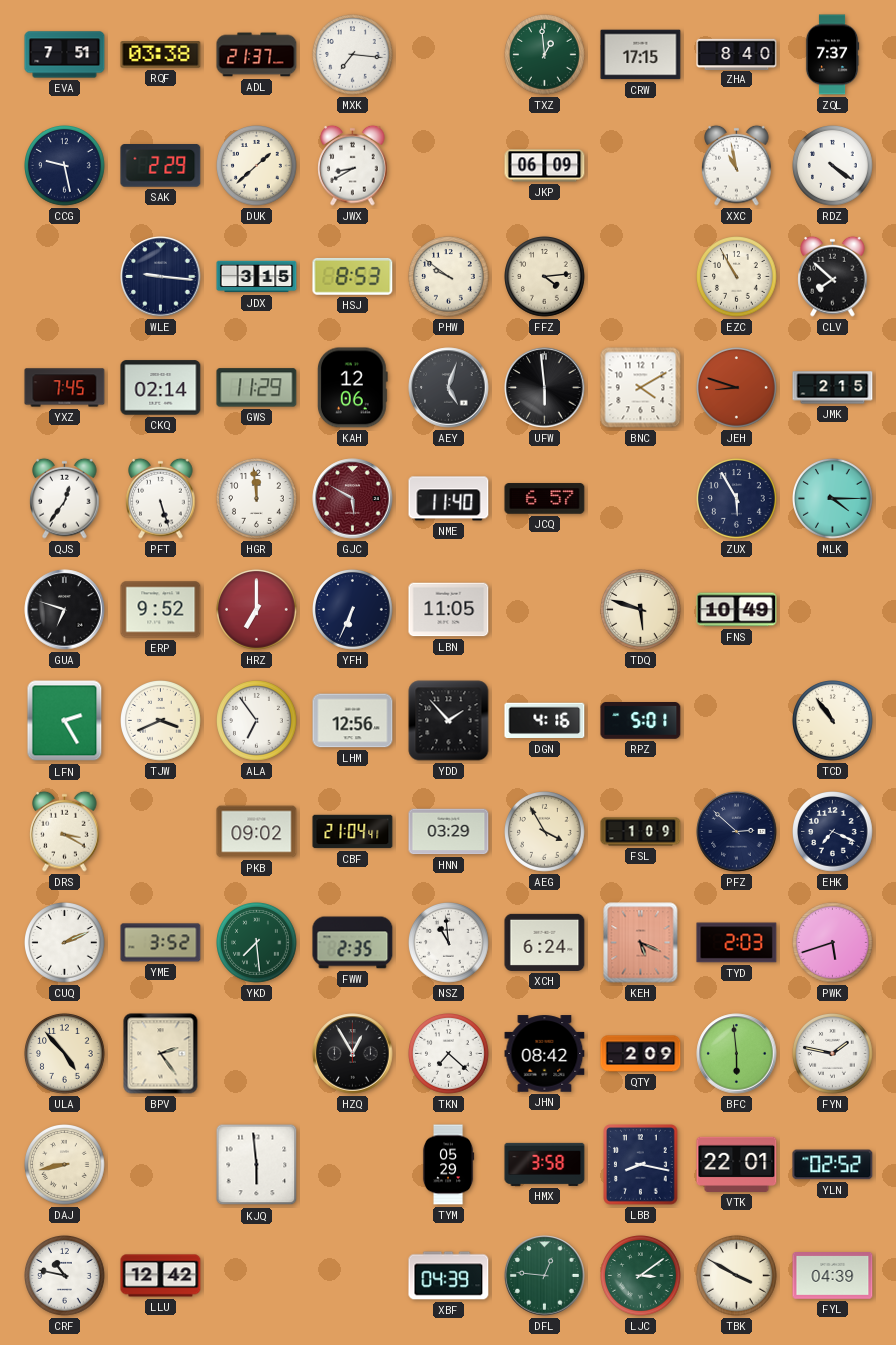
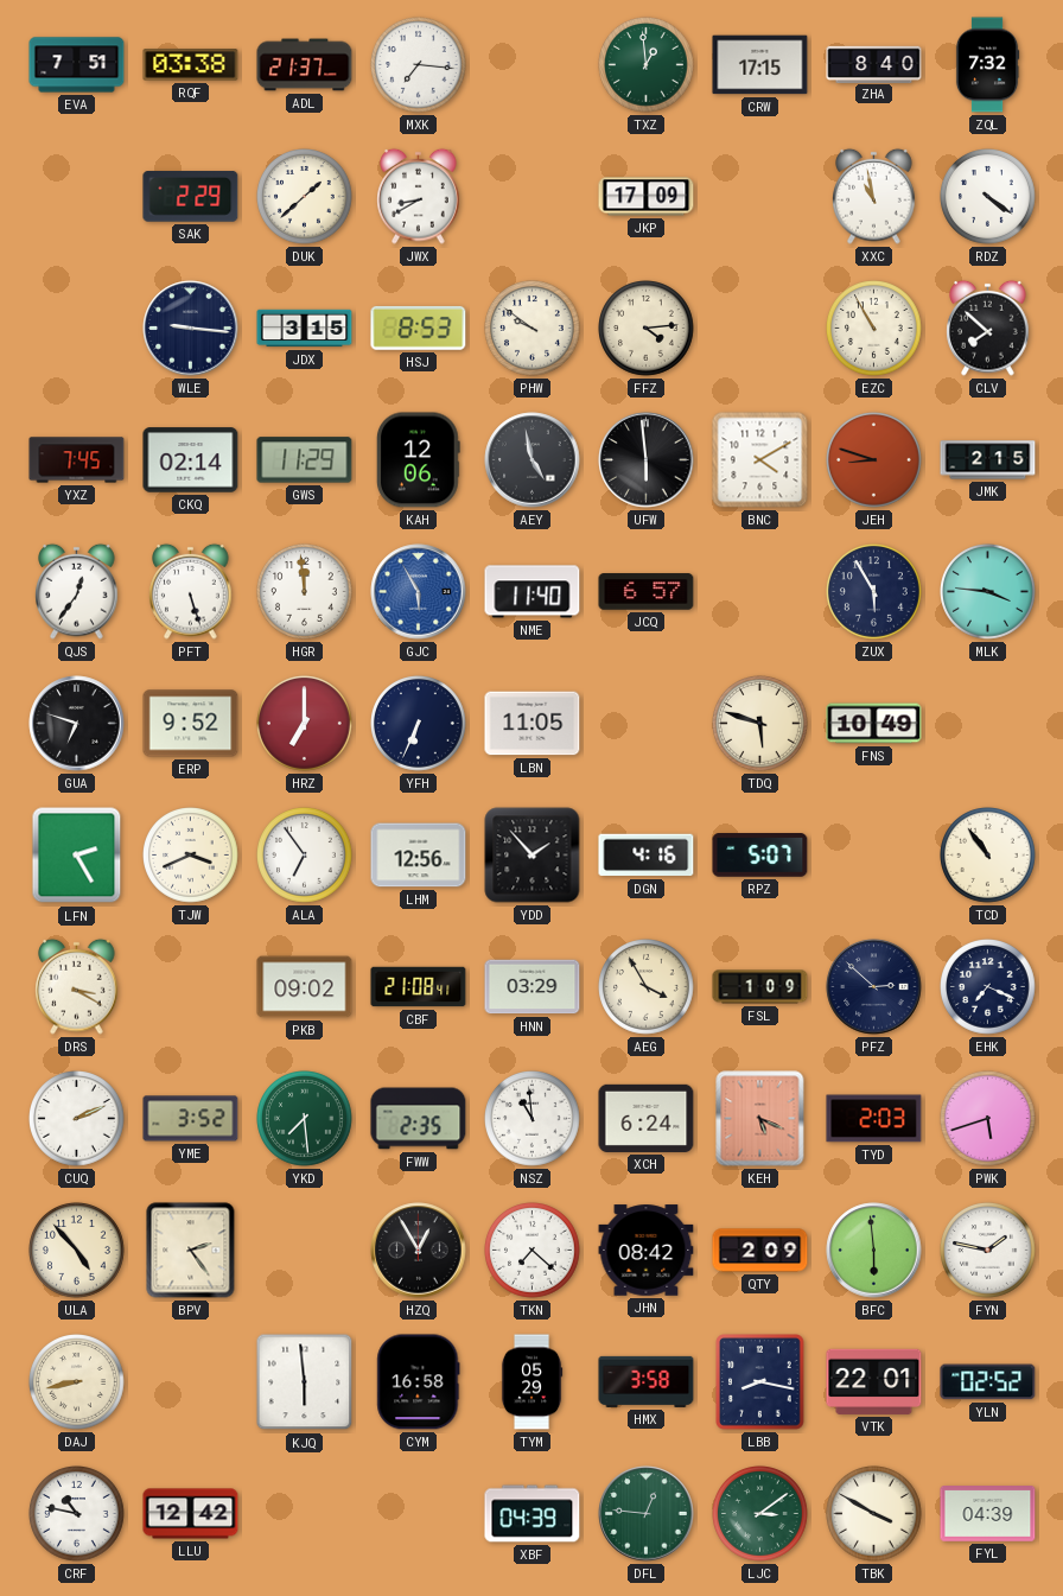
ZQL: 7:37 -> 7:32 (987, 65)
CCG: 9:28 -> none (65, 166)
JKP: 06:09 -> 17:09 (647, 197)
AEY: 5:03 -> 4:58 (533, 460)
GJC: 5:50 -> 5:55 (419, 592)
GJC dial: burgundy -> blue (419, 592)
MLK: 4:15 -> 3:46 (988, 592)
RPZ: 5:01 -> 5:07 (760, 856)
CBF: 21:04 -> 21:08 (419, 987)
CYM: none -> 16:58 (419, 1382)
